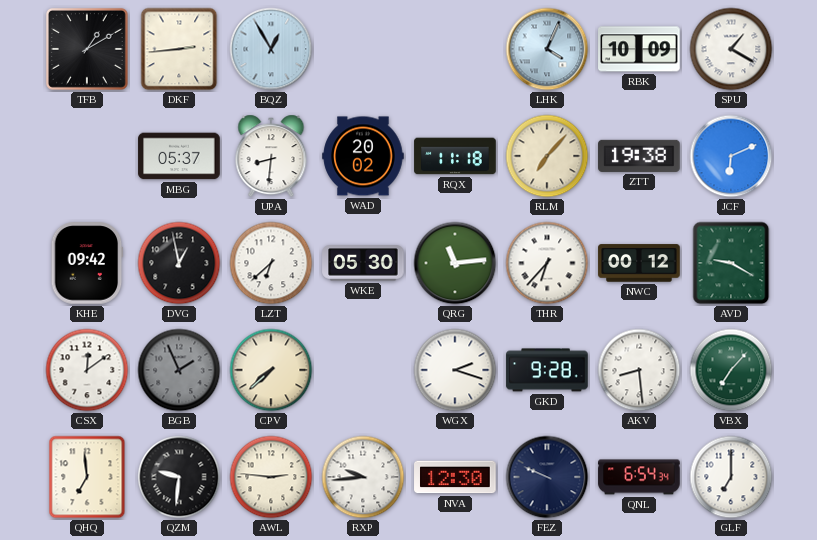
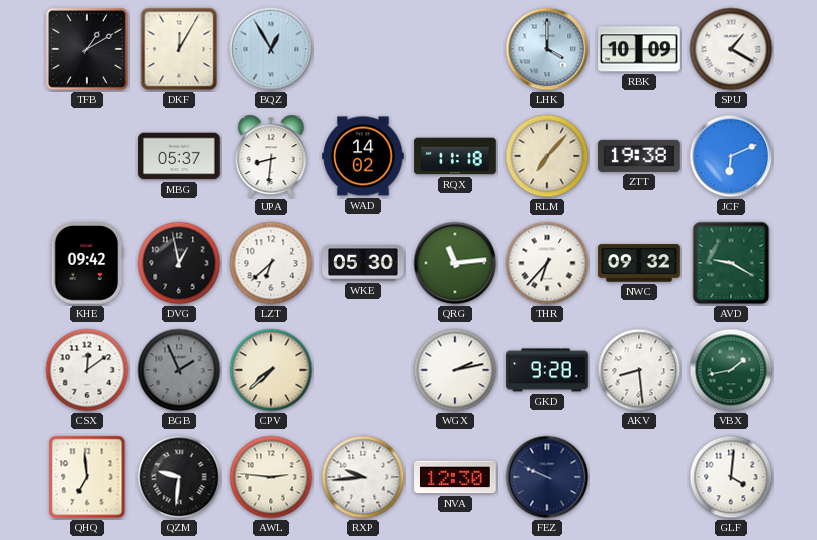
DKF: 2:44 -> 12:05 (179, 49)
LHK: 4:04 -> 4:00 (547, 49)
WAD: 20:02 -> 14:02 (363, 156)
NWC: 00:12 -> 09:32 (639, 263)
WGX: 2:18 -> 2:13 (455, 370)
VBX: 7:07 -> 1:43 (731, 370)
QNL: 6:54 -> none (639, 477)
GLF: 7:00 -> 4:01 (731, 477)
